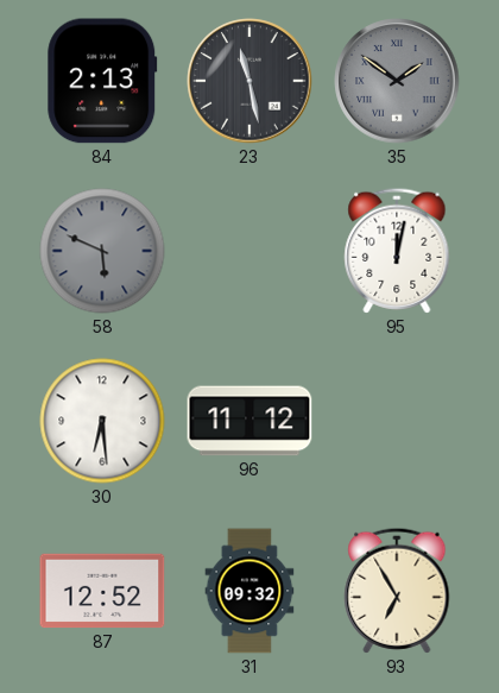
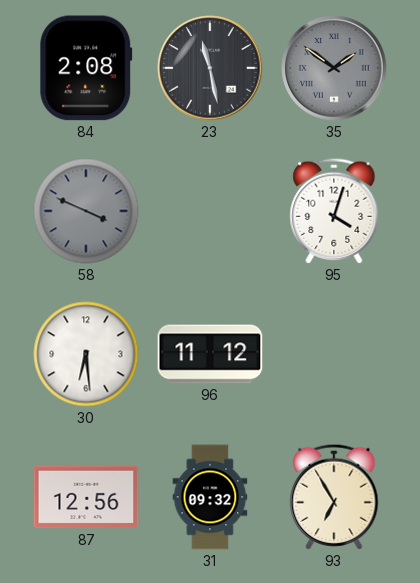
84: 2:13 -> 2:08 (86, 68)
58: 5:49 -> 3:49 (86, 211)
95: 12:02 -> 4:03 (334, 211)
87: 12:52 -> 12:56 (86, 497)
